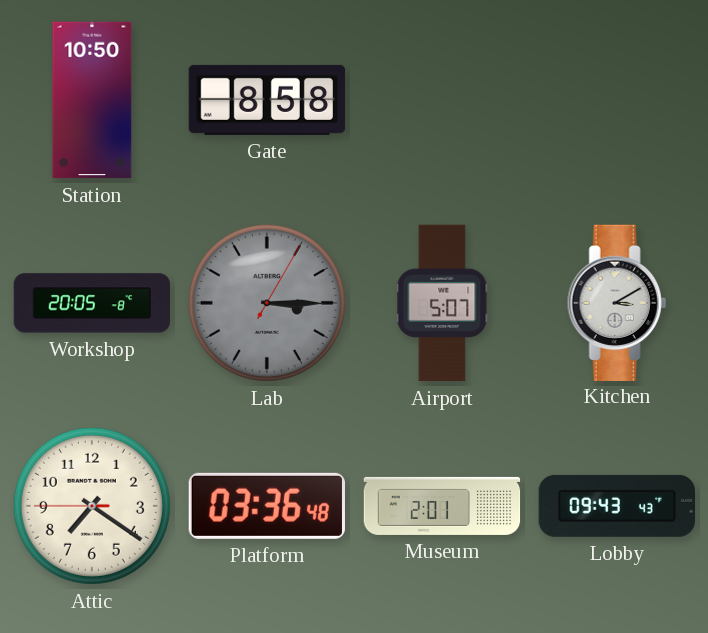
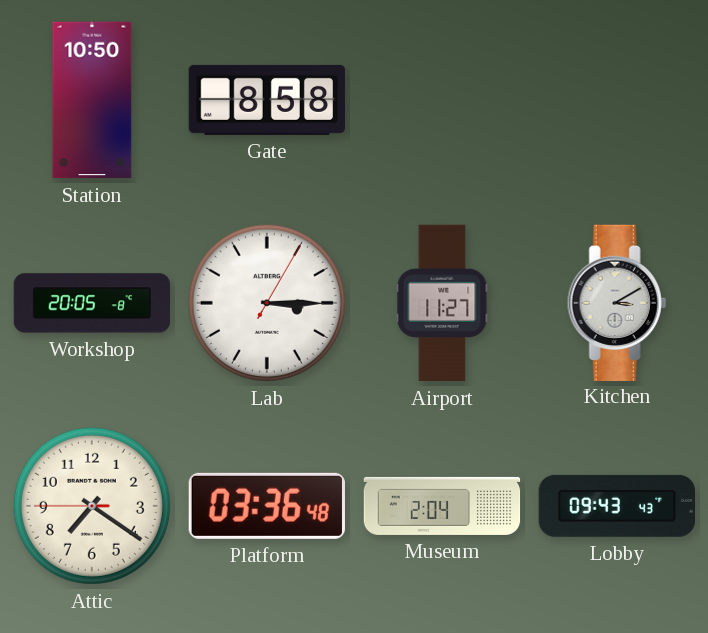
Lab dial: grey -> white (267, 303)
Airport: 5:07 -> 11:27 (442, 303)
Museum: 2:01 -> 2:04 (442, 506)
